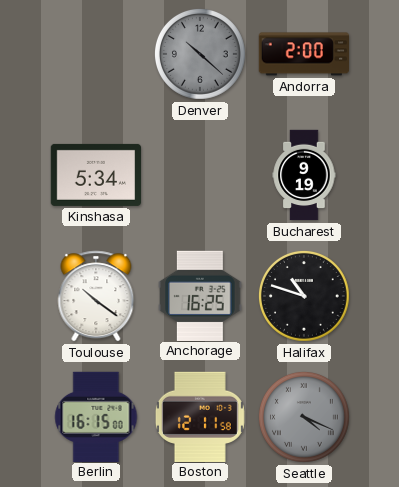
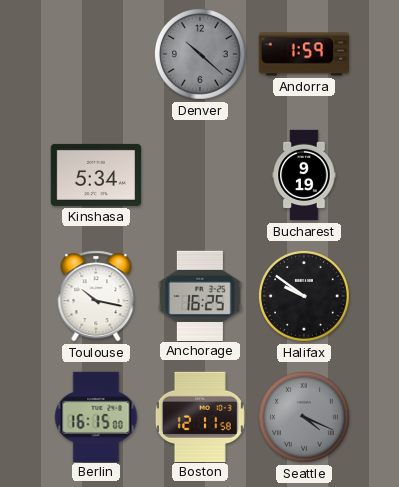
Andorra: 2:00 -> 1:59 (303, 54)
Toulouse: 10:21 -> 10:17 (96, 296)
Halifax: 10:48 -> 9:51 (304, 296)
